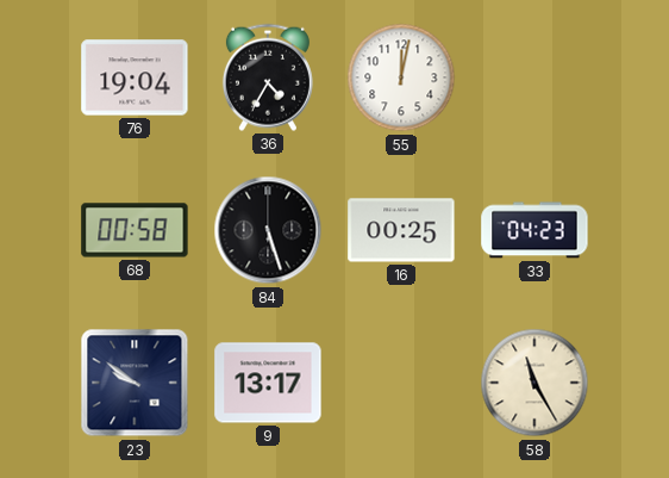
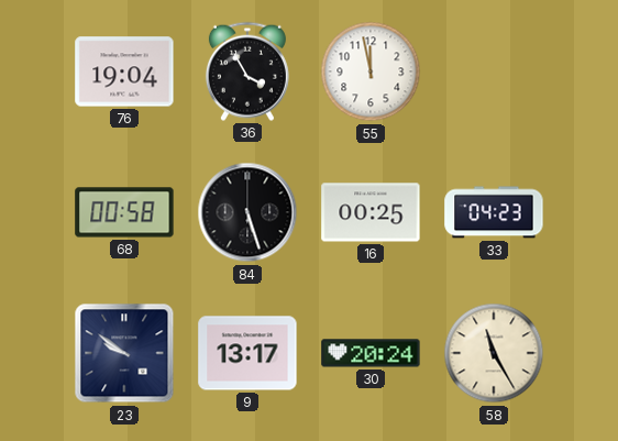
36: 4:35 -> 3:55 (247, 71)
55: 12:02 -> 11:58 (371, 71)
30: none -> 20:24 (371, 353)
